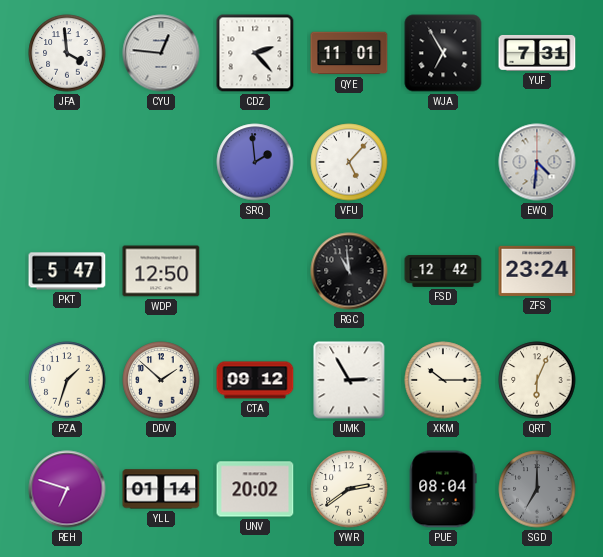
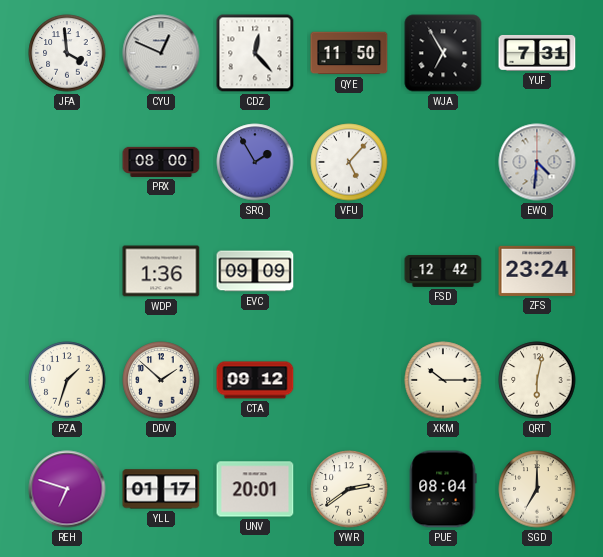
CYU: 12:46 -> 12:49 (161, 53)
CDZ: 2:23 -> 12:23 (255, 53)
QYE: 11:01 -> 11:50 (349, 53)
PRX: none -> 08:00 (161, 162)
SRQ: 1:59 -> 1:55 (255, 162)
PKT: 5:47 -> none (67, 271)
WDP: 12:50 -> 1:36 (161, 271)
EVC: none -> 09:09 (255, 271)
RGC: 10:59 -> none (349, 271)
UMK: 2:55 -> none (349, 380)
QRT: 6:04 -> 6:02 (537, 380)
YLL: 01:14 -> 01:17 (161, 489)
UNV: 20:02 -> 20:01 (255, 489)
SGD dial: grey -> cream (537, 489)
